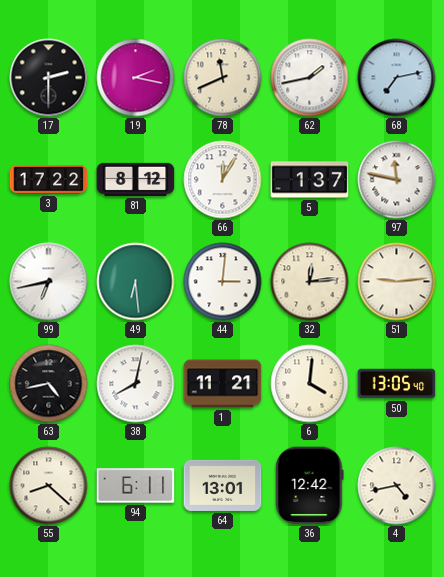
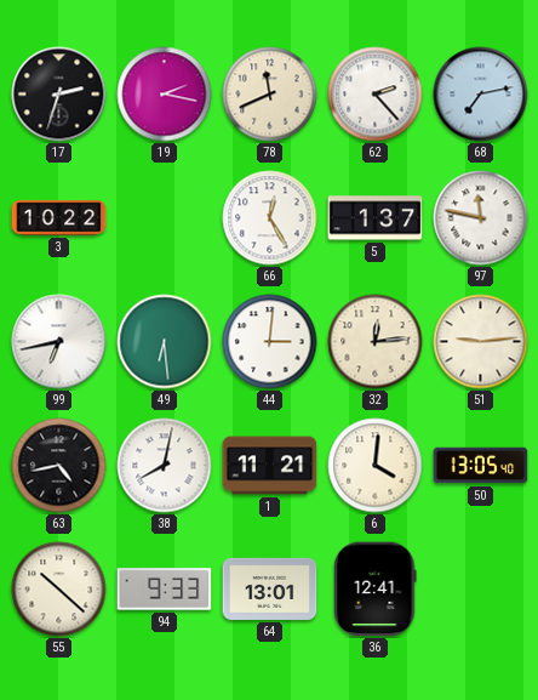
17: 2:30 -> 2:33 (59, 95)
62: 1:43 -> 2:23 (376, 95)
3: 17:22 -> 10:22 (59, 218)
81: 8:12 -> none (136, 179)
66: 12:05 -> 12:25 (270, 218)
55: 8:22 -> 10:22 (59, 590)
94: 6:11 -> 9:33 (165, 590)
36: 12:42 -> 12:41 (376, 590)
4: 4:43 -> none (397, 486)
